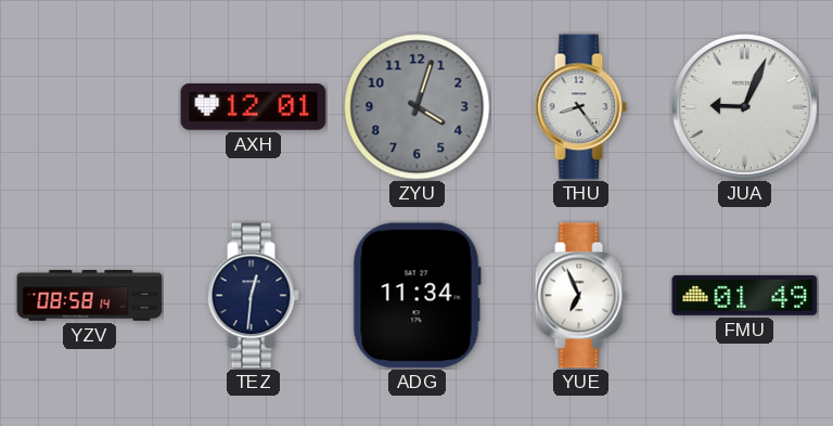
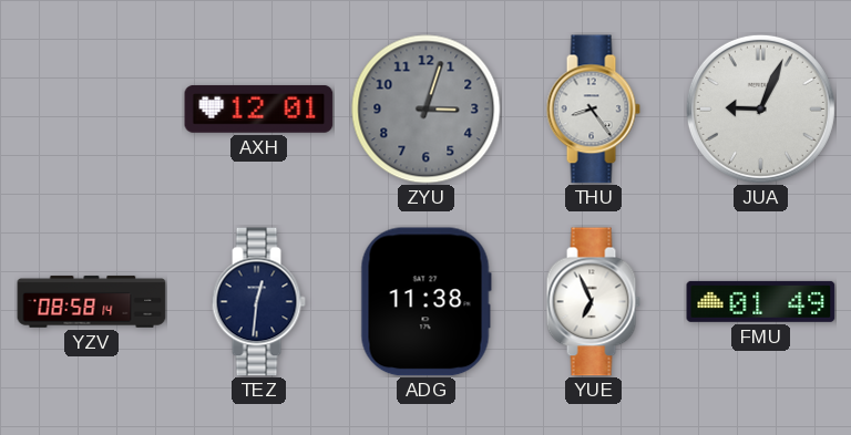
ZYU: 4:03 -> 3:03 (427, 110)
ADG: 11:34 -> 11:38 (425, 302)
